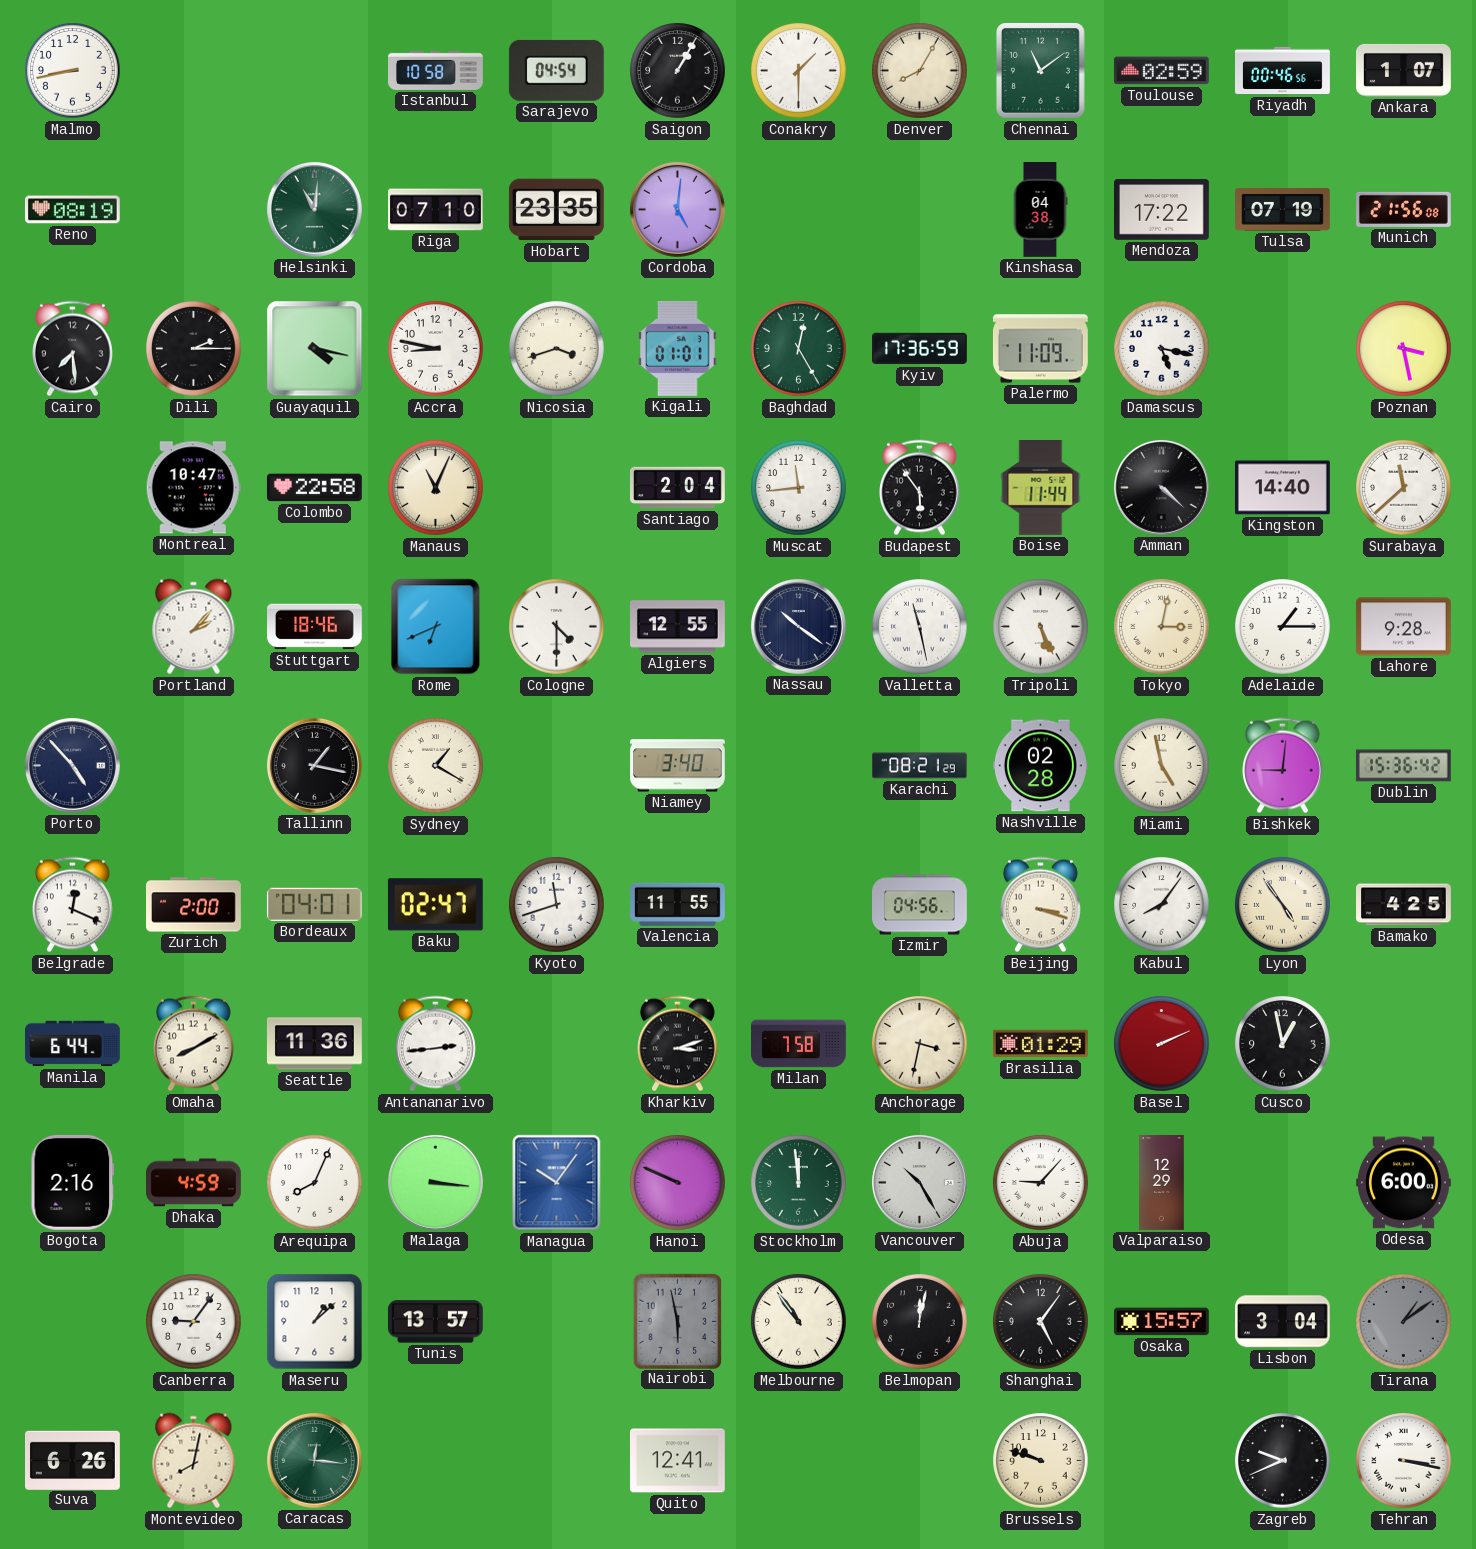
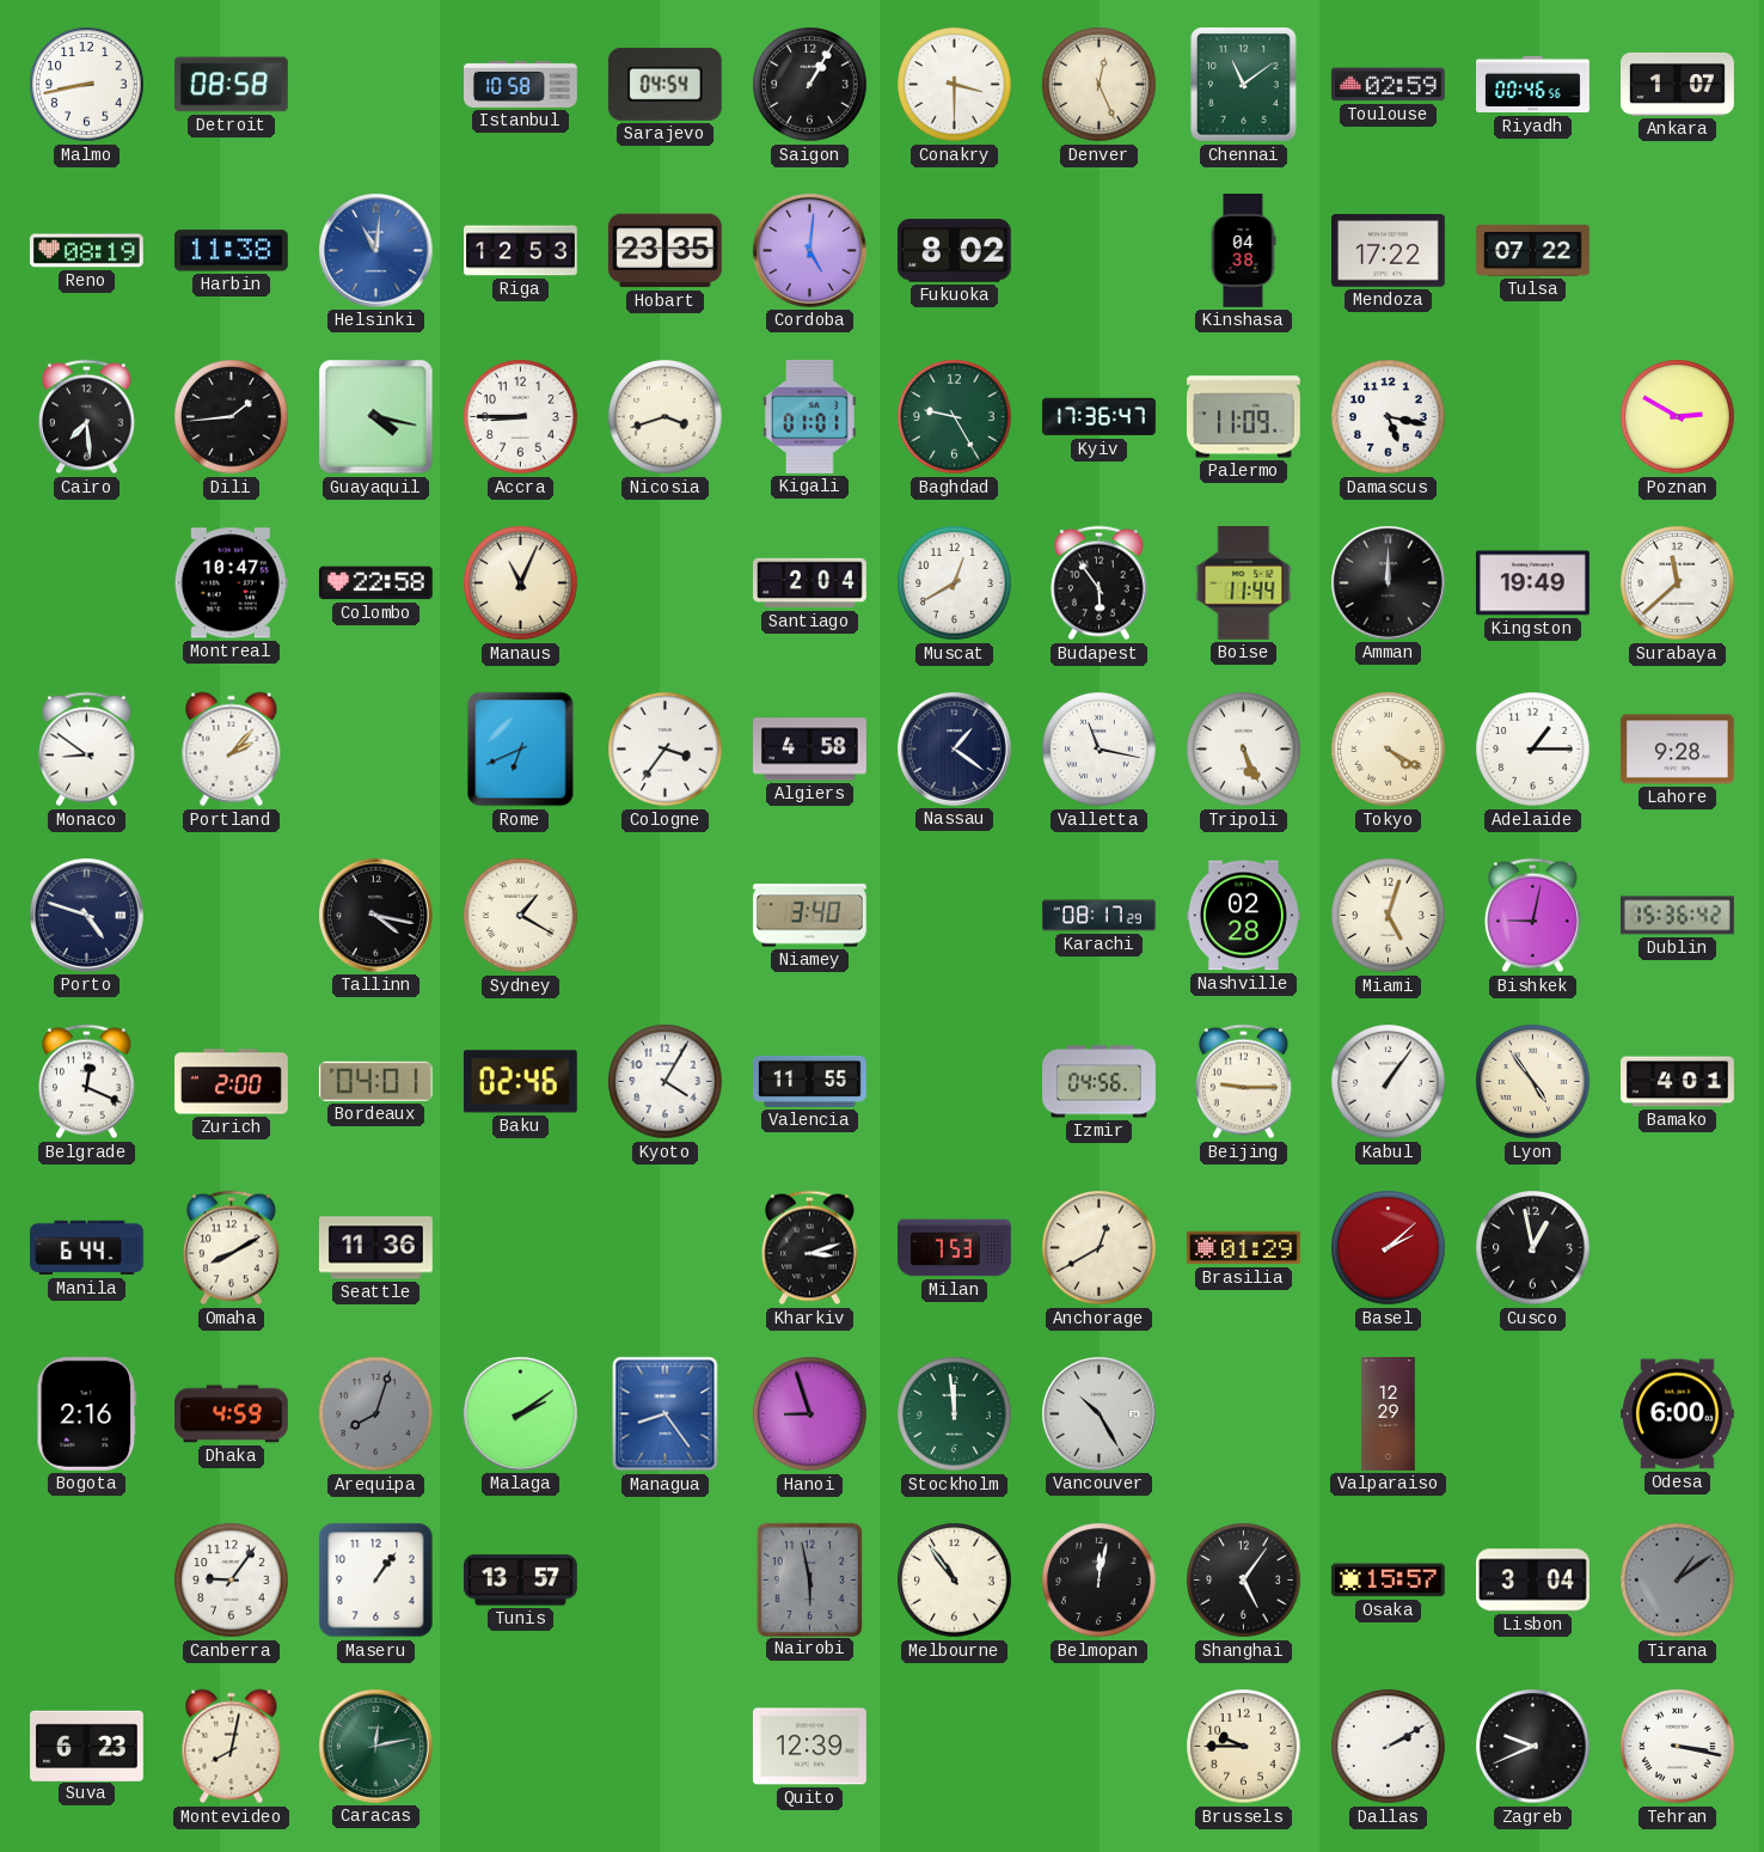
Detroit: none -> 08:58 (231, 85)
Conakry: 1:30 -> 3:30 (955, 85)
Denver: 8:05 -> 12:26 (1100, 85)
Harbin: none -> 11:38 (231, 251)
Helsinki dial: green -> blue (375, 250)
Riga: 07:10 -> 12:53 (521, 251)
Fukuoka: none -> 8:02 (954, 251)
Tulsa: 07:19 -> 07:22 (1533, 251)
Munich: 21:56 -> none (1404, 209)
Dili: 2:15 -> 1:44 (232, 417)
Accra: 8:47 -> 8:45 (521, 417)
Baghdad: 12:25 -> 9:25 (955, 417)
Kyiv: 17:36:59 -> 17:36:47 (1100, 417)
Poznan: 3:28 -> 2:50 (1678, 417)
Muscat: 11:44 -> 12:40 (955, 583)
Amman: 4:22 -> 12:00 (1388, 582)
Kingston: 14:40 -> 19:49 (1533, 583)
Monaco: none -> 8:51 (86, 750)
Stuttgart: 18:46 -> none (315, 627)
Cologne: 4:30 -> 3:36 (666, 750)
Algiers: 12:55 -> 4:58 (810, 750)
Nassau: 10:21 -> 1:21 (954, 748)
Valletta: 11:28 -> 11:17 (1100, 750)
Tokyo: 3:02 -> 4:20 (1389, 750)
Porto: 4:53 -> 4:48 (86, 915)
Tallinn: 1:17 -> 4:17 (375, 915)
Karachi: 08:21 -> 08:17 (1100, 916)
Miami: 4:58 -> 5:03 (1389, 916)
Bishkek: 9:01 -> 9:02 (1532, 916)
Baku: 02:47 -> 02:46 (520, 1082)
Kyoto: 11:42 -> 4:05 (666, 1082)
Beijing: 3:18 -> 9:15 (1243, 1082)
Kabul: 8:06 -> 1:06 (1389, 1082)
Bamako: 4:25 -> 4:01 (1678, 1082)
Antananarivo: 2:44 -> none (435, 1044)
Milan: 7:58 -> 7:53 (955, 1248)
Anchorage: 3:32 -> 12:40 (1100, 1248)
Basel: 2:11 -> 2:08 (1389, 1248)
Arequipa: 8:04 -> 8:03 (376, 1414)
Arequipa dial: white -> grey (376, 1414)
Malaga: 3:16 -> 2:09 (520, 1413)
Managua: 10:06 -> 8:24 (666, 1414)
Hanoi: 9:49 -> 8:57 (810, 1414)
Abuja: 9:07 -> none (1041, 1183)
Maseru: 1:08 -> 1:06 (376, 1581)
Suva: 6:26 -> 6:23 (87, 1746)
Caracas: 12:16 -> 12:13 (375, 1746)
Quito: 12:41 -> 12:39 (810, 1747)
Brussels: 9:48 -> 9:45 (1244, 1747)
Dallas: none -> 2:10 (1389, 1747)
